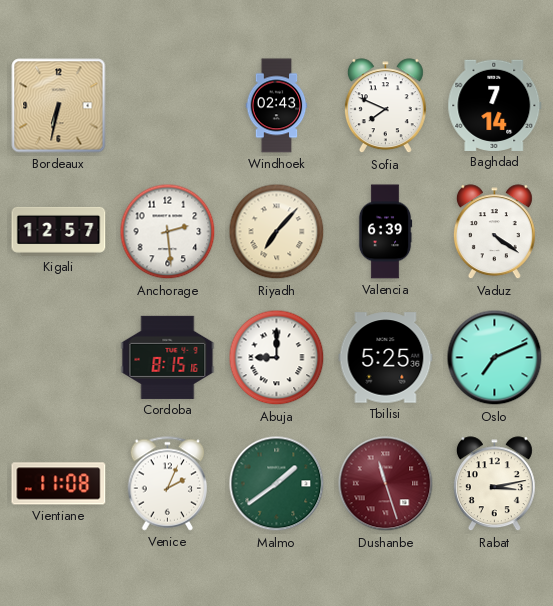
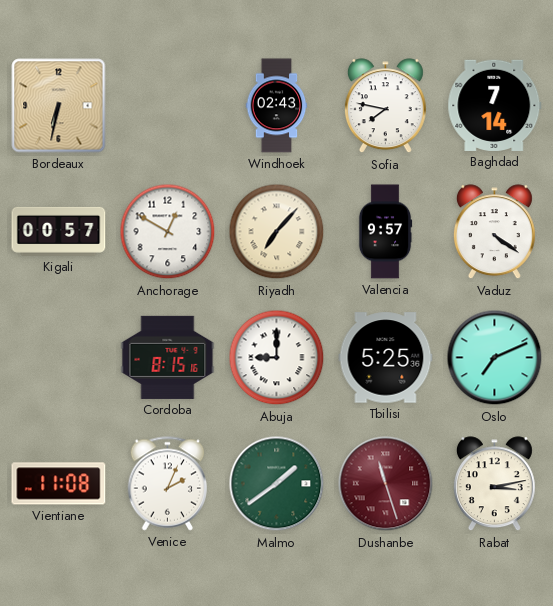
Sofia: 7:49 -> 7:47 (385, 106)
Kigali: 12:57 -> 00:57 (59, 231)
Anchorage: 2:29 -> 12:50 (168, 232)
Valencia: 6:39 -> 9:57 (385, 232)
